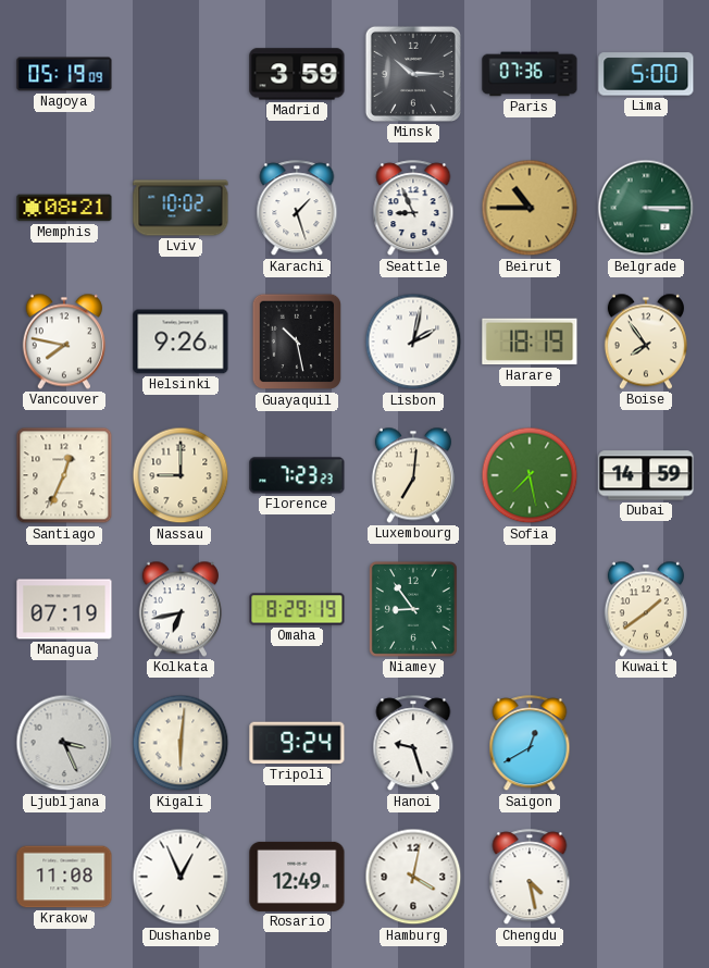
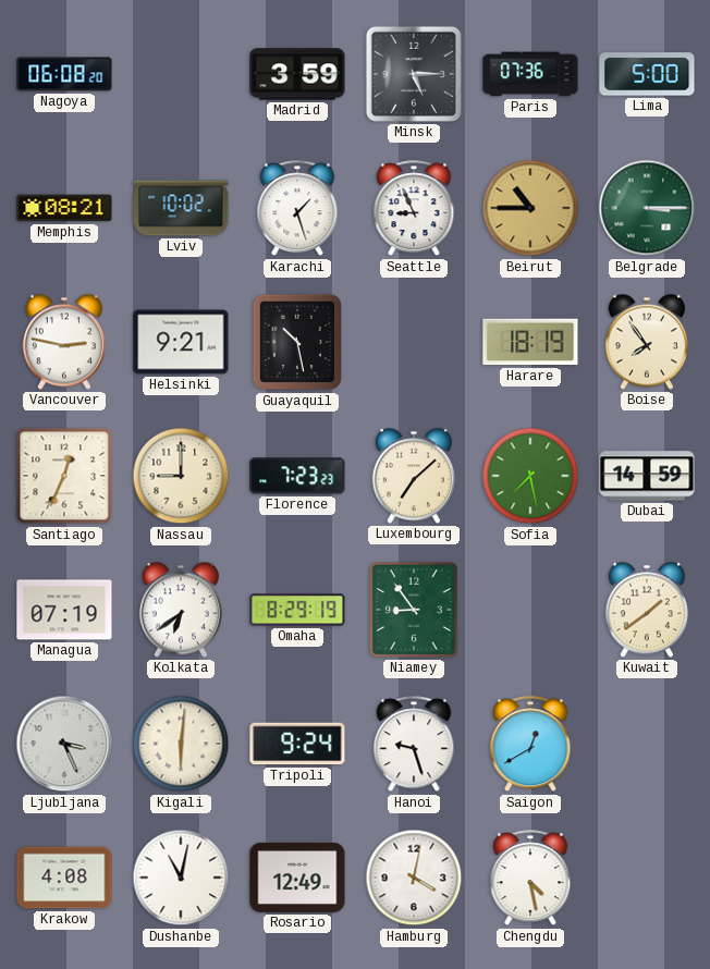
Nagoya: 05:19 -> 06:08 (64, 74)
Minsk: 10:15 -> 5:15 (414, 74)
Vancouver: 7:47 -> 2:47 (64, 342)
Helsinki: 9:26 -> 9:21 (181, 342)
Lisbon: 2:02 -> none (413, 342)
Luxembourg: 7:01 -> 7:08 (414, 476)
Kolkata: 6:43 -> 6:39 (181, 610)
Krakow: 11:08 -> 4:08 (64, 878)
Dushanbe: 12:56 -> 11:02 (181, 878)
